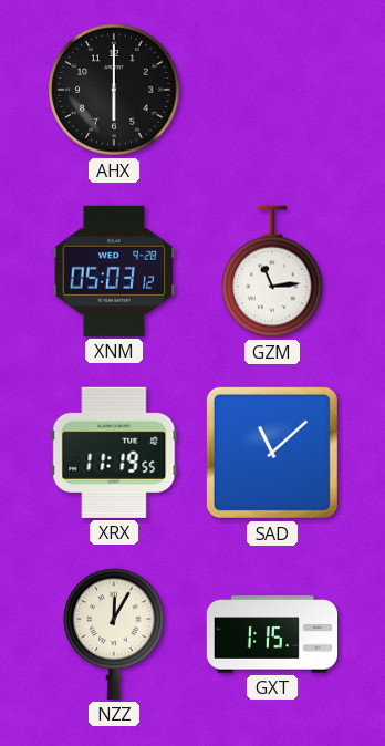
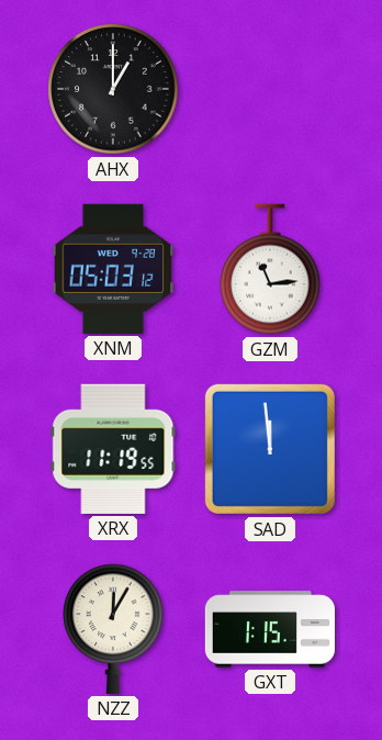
AHX: 6:00 -> 1:00 (113, 89)
SAD: 11:08 -> 11:59 (270, 449)
